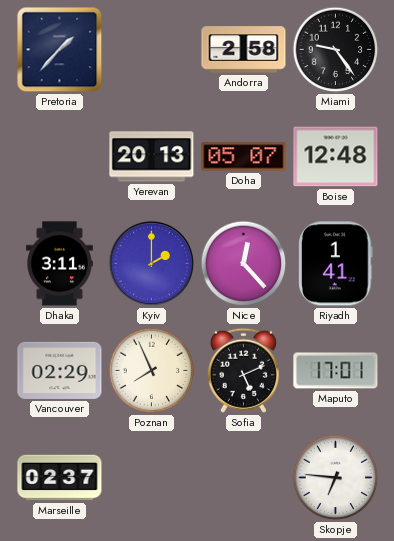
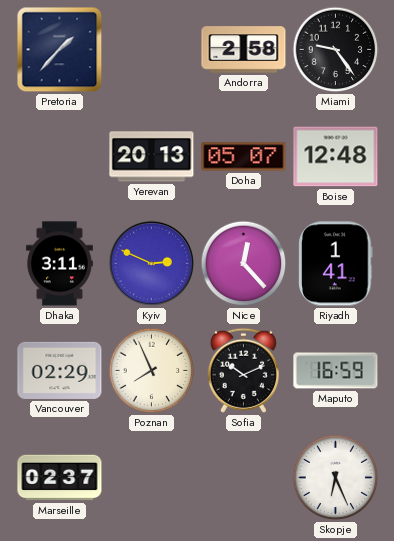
Kyiv: 2:00 -> 2:49 (152, 264)
Sofia: 5:11 -> 10:11 (243, 370)
Maputo: 17:01 -> 16:59 (336, 371)
Skopje: 6:46 -> 6:26 (336, 478)
